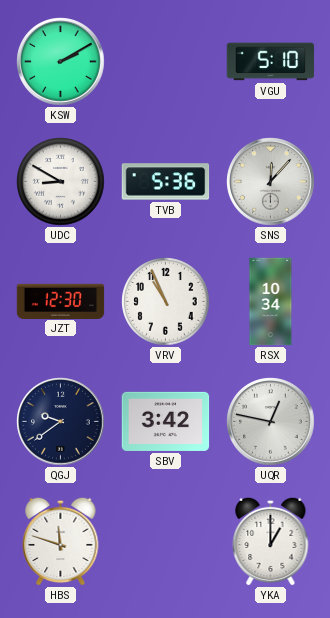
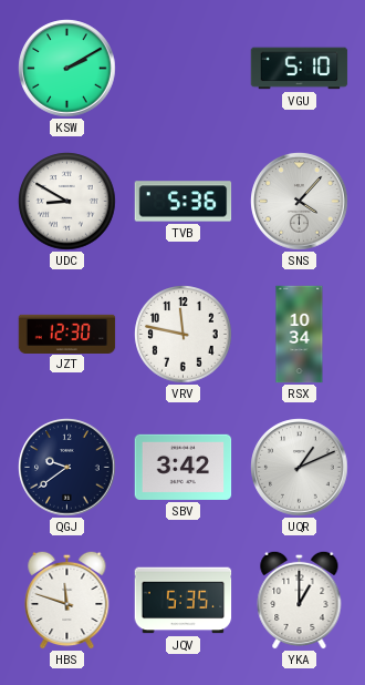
SNS: 12:07 -> 4:07 (300, 202)
VRV: 10:56 -> 11:47 (184, 335)
UQR: 12:47 -> 1:11 (300, 468)
JQV: none -> 5:35 (184, 601)
